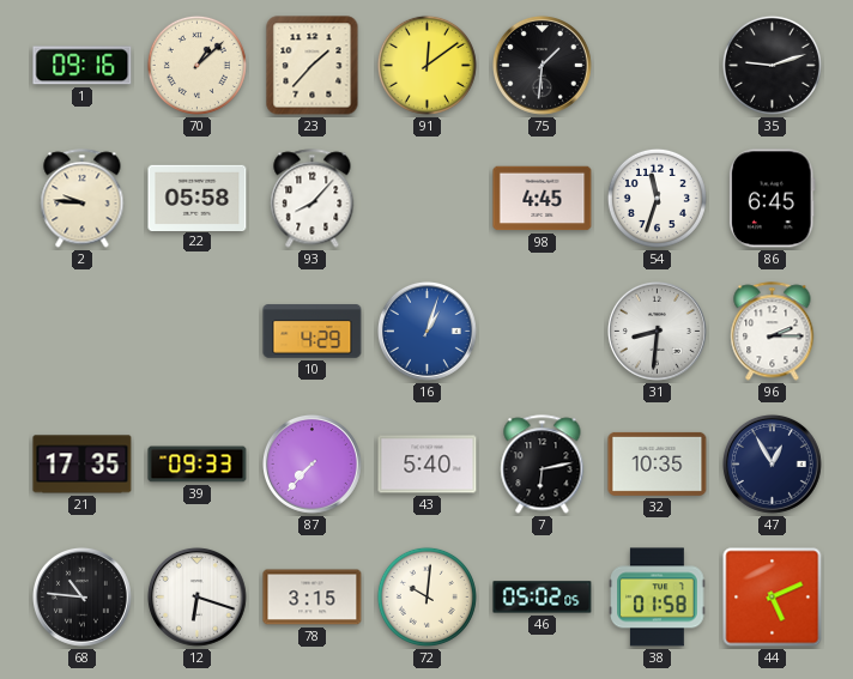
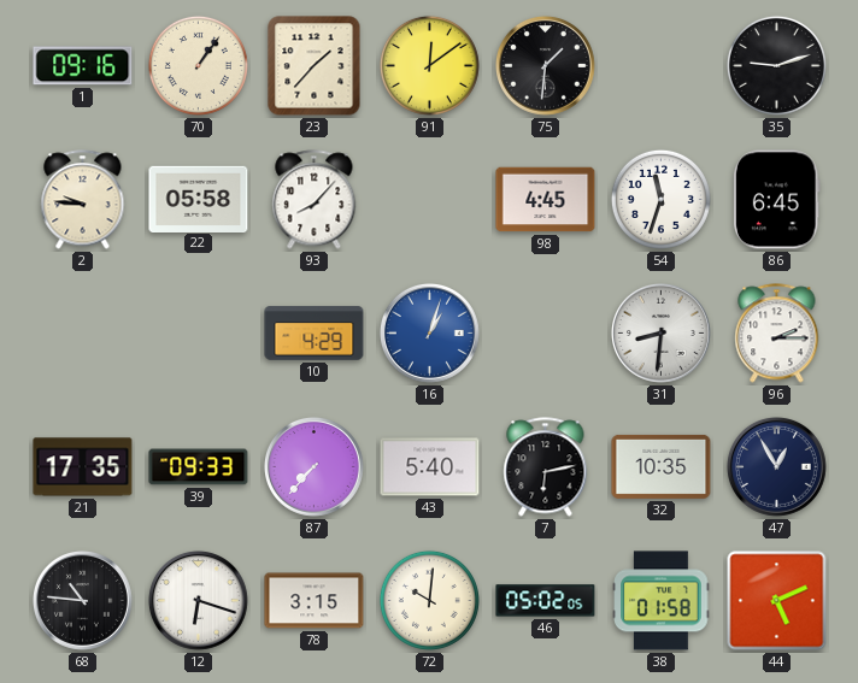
70: 1:08 -> 1:06 (198, 65)
